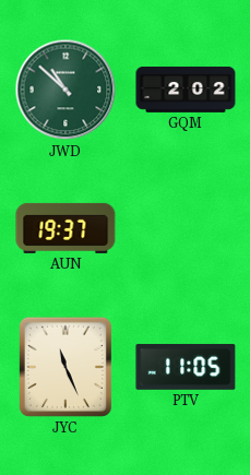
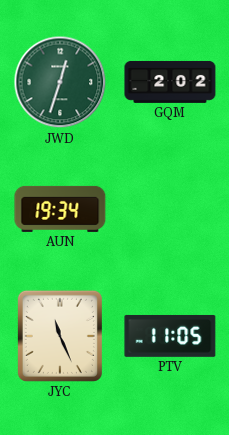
JWD: 10:52 -> 12:33 (60, 82)
AUN: 19:37 -> 19:34 (60, 209)
